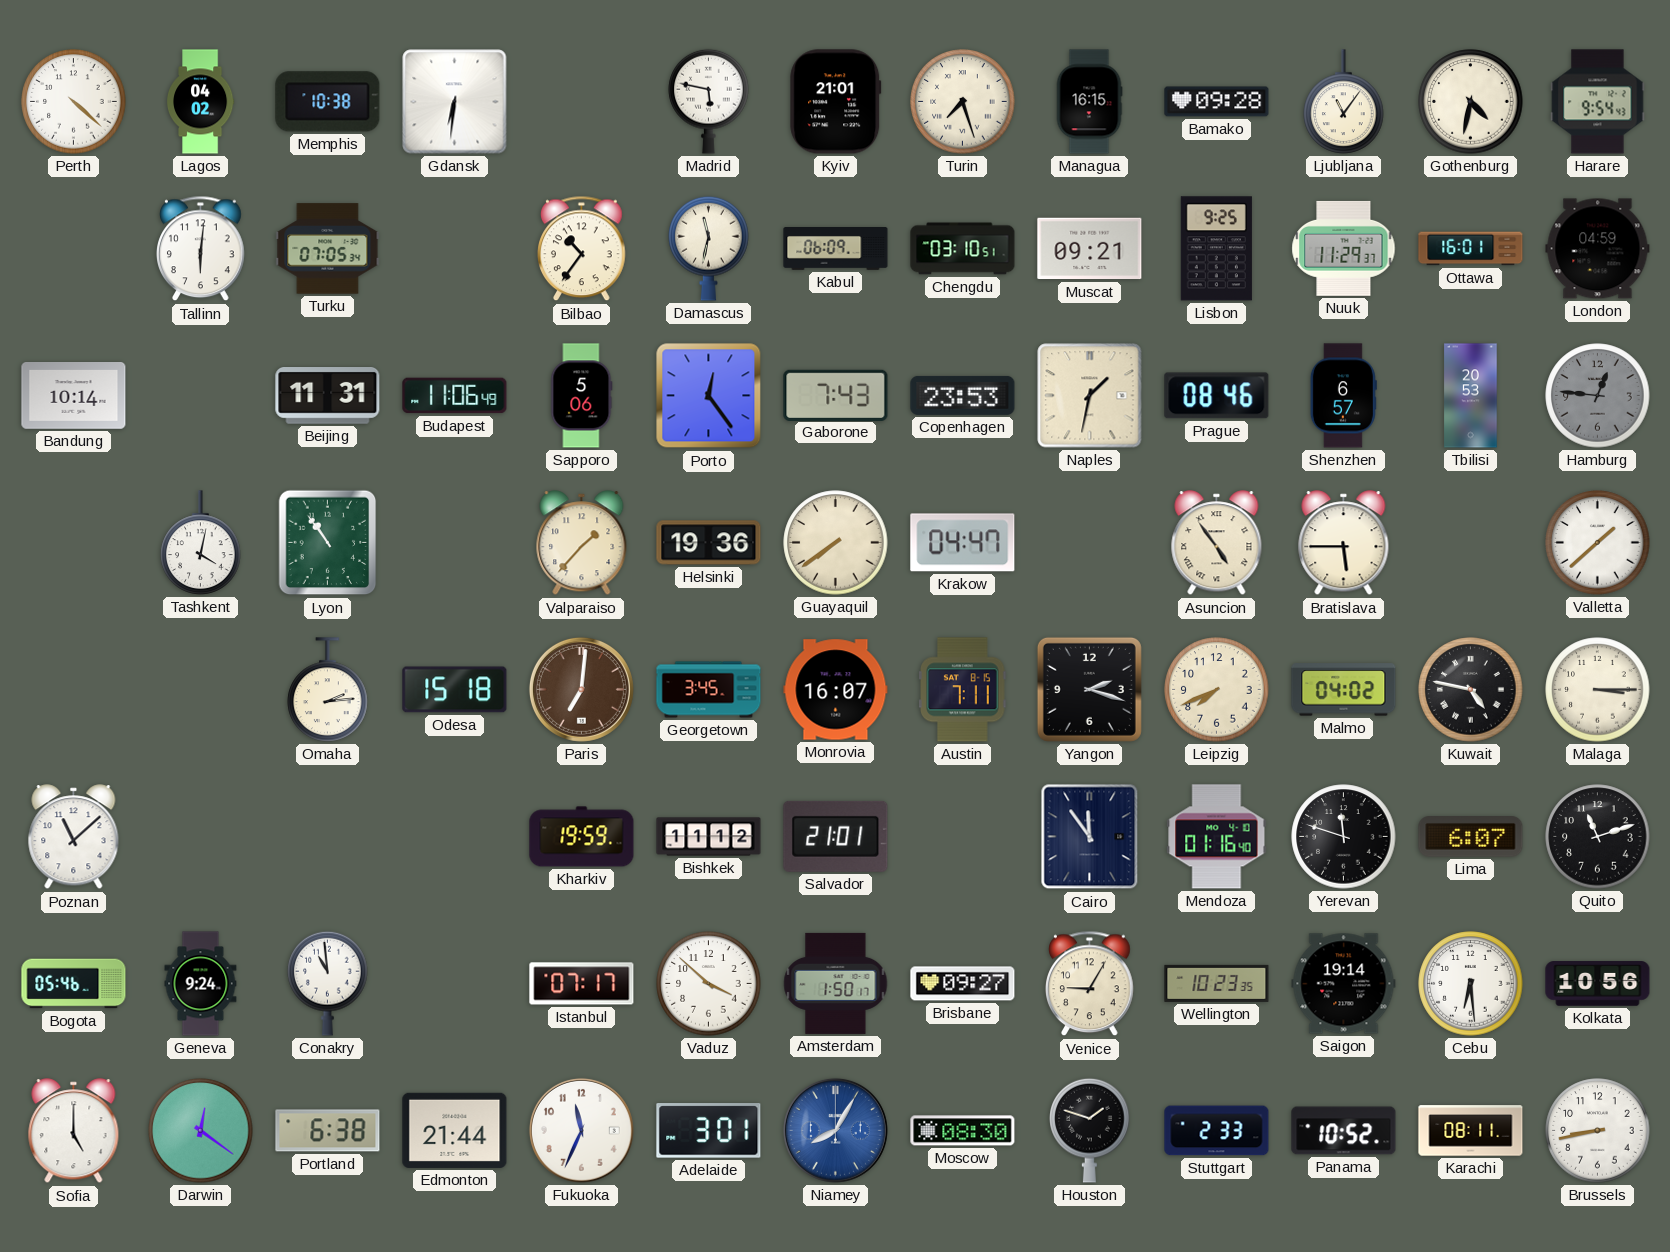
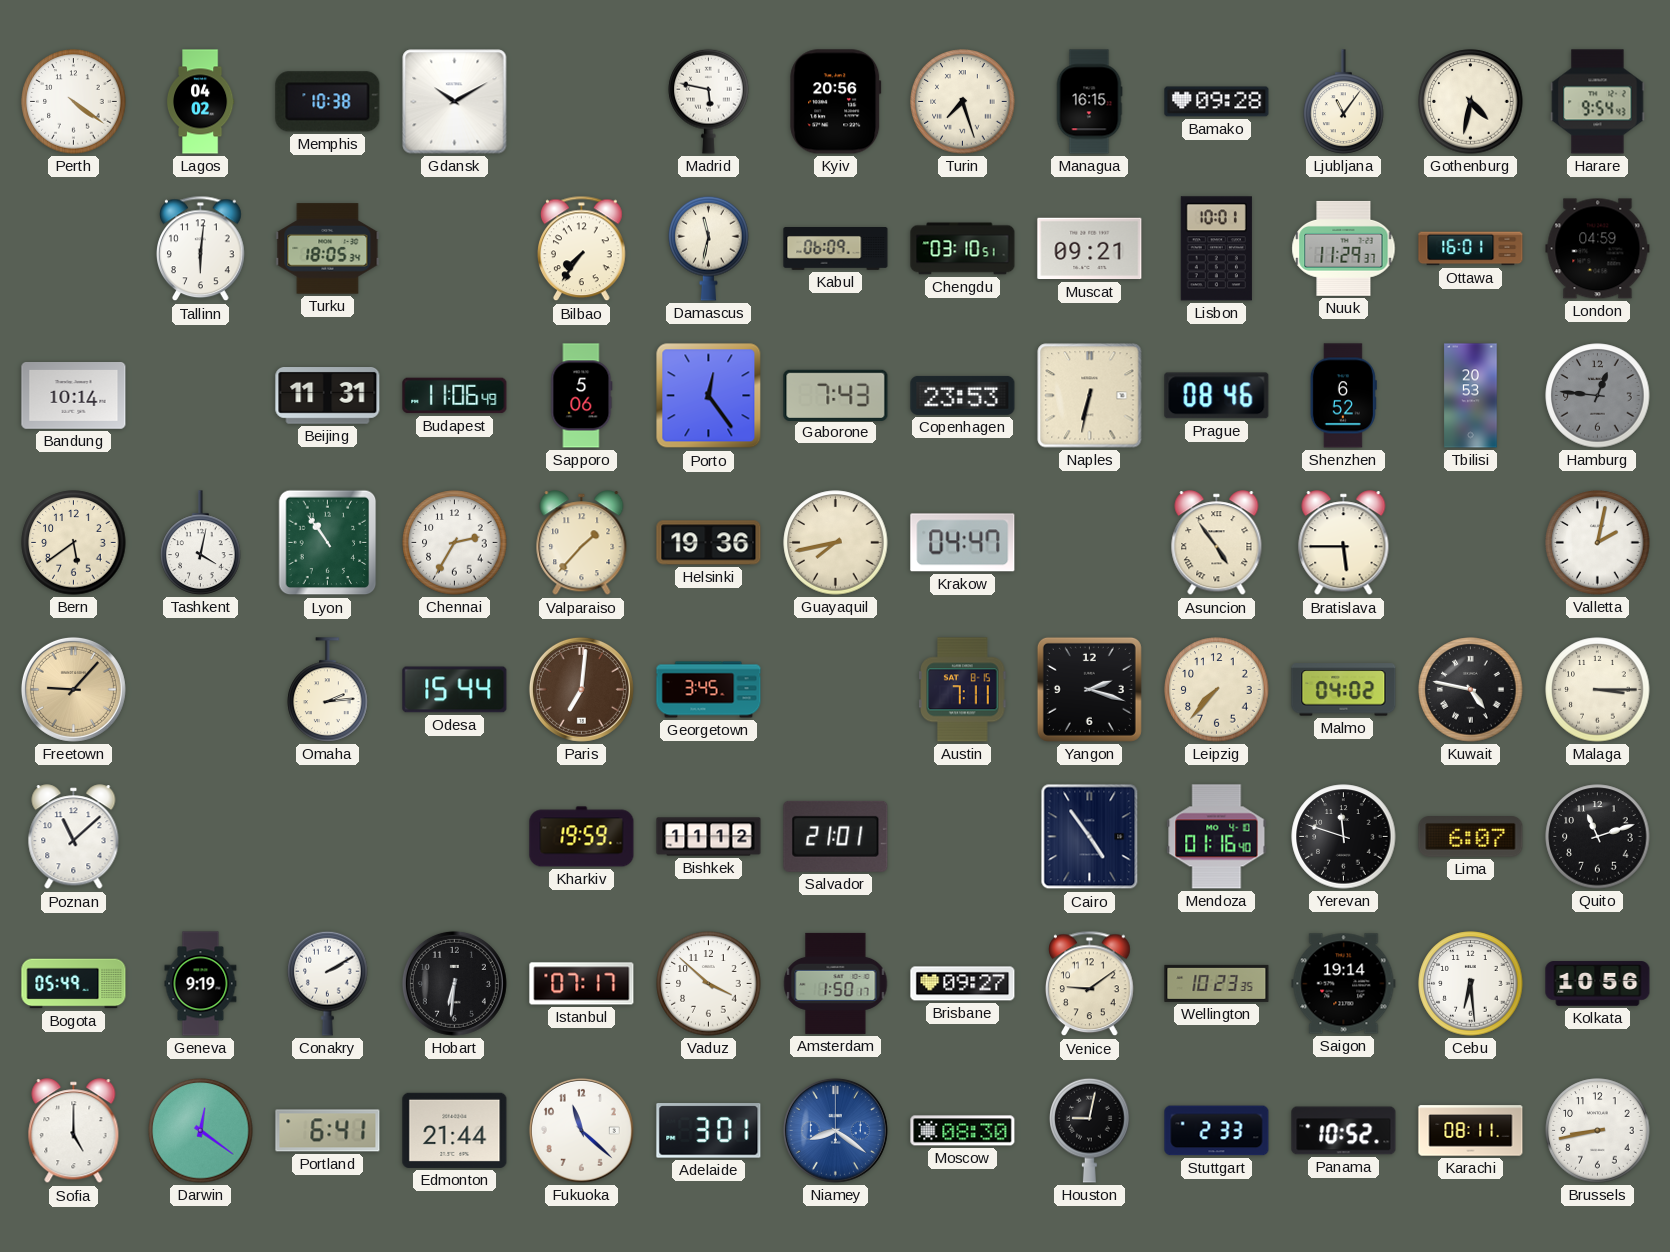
Perth: 4:22 -> 4:21 (74, 102)
Gdansk: 6:31 -> 10:10 (455, 102)
Kyiv: 21:01 -> 20:56 (836, 102)
Turku: 07:05 -> 18:05 (328, 249)
Bilbao: 10:36 -> 7:36 (582, 249)
Lisbon: 9:25 -> 10:01 (1216, 249)
Naples: 1:32 -> 6:32 (1090, 396)
Shenzhen: 6:57 -> 6:52 (1343, 396)
Bern: none -> 5:39 (74, 543)
Chennai: none -> 2:35 (455, 543)
Guayaquil: 7:39 -> 7:43 (836, 543)
Valletta: 1:38 -> 2:02 (1598, 543)
Freetown: none -> 9:07 (73, 689)
Odesa: 15:18 -> 15:44 (455, 690)
Monrovia: 16:07 -> none (836, 690)
Leipzig: 7:41 -> 7:37 (1217, 690)
Cairo: 11:54 -> 4:54 (1090, 837)
Bogota: 05:46 -> 05:49 (74, 984)
Geneva: 9:24 -> 9:19 (201, 984)
Conakry: 10:59 -> 2:10 (328, 983)
Hobart: none -> 6:31 (454, 983)
Venice: 9:05 -> 9:09 (1090, 984)
Portland: 6:38 -> 6:41 (328, 1131)
Fukuoka: 11:34 -> 11:22 (581, 1130)
Niamey: 8:05 -> 8:21 (835, 1130)
Houston: 1:48 -> 9:02 (1090, 1130)
